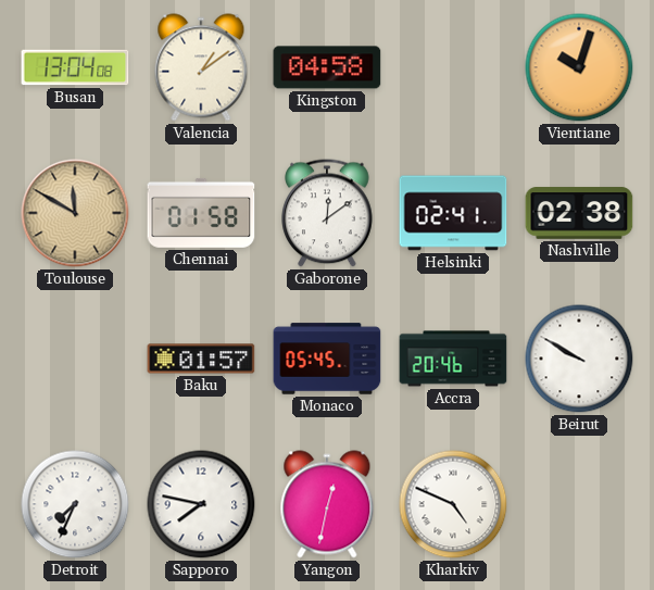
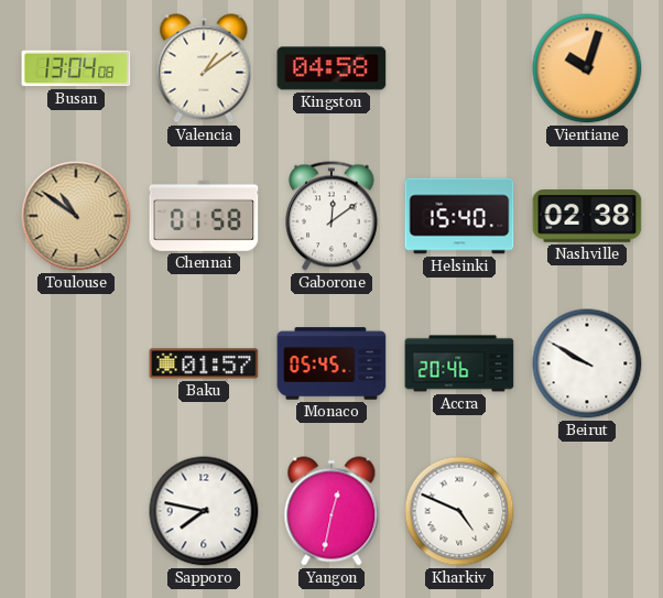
Toulouse: 11:50 -> 10:51 (76, 216)
Helsinki: 02:41 -> 15:40 (459, 216)
Detroit: 7:34 -> none (75, 504)
